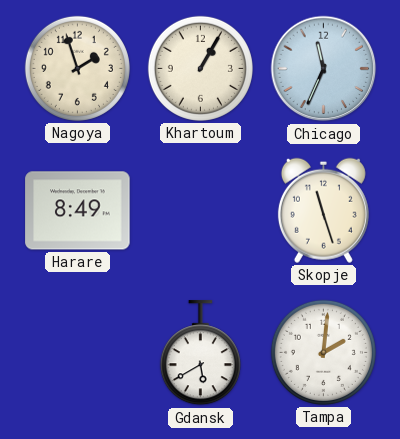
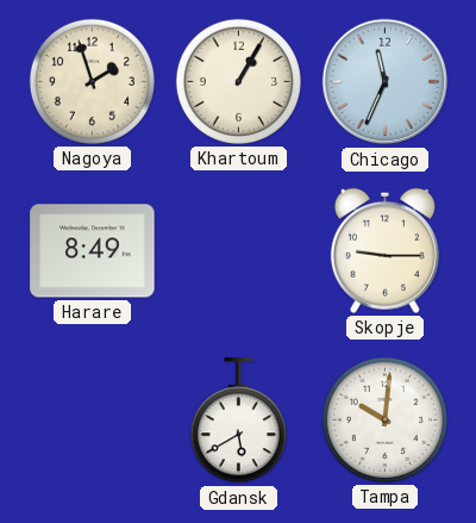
Skopje: 11:27 -> 9:15 (384, 250)
Tampa: 2:01 -> 10:01 (384, 419)
